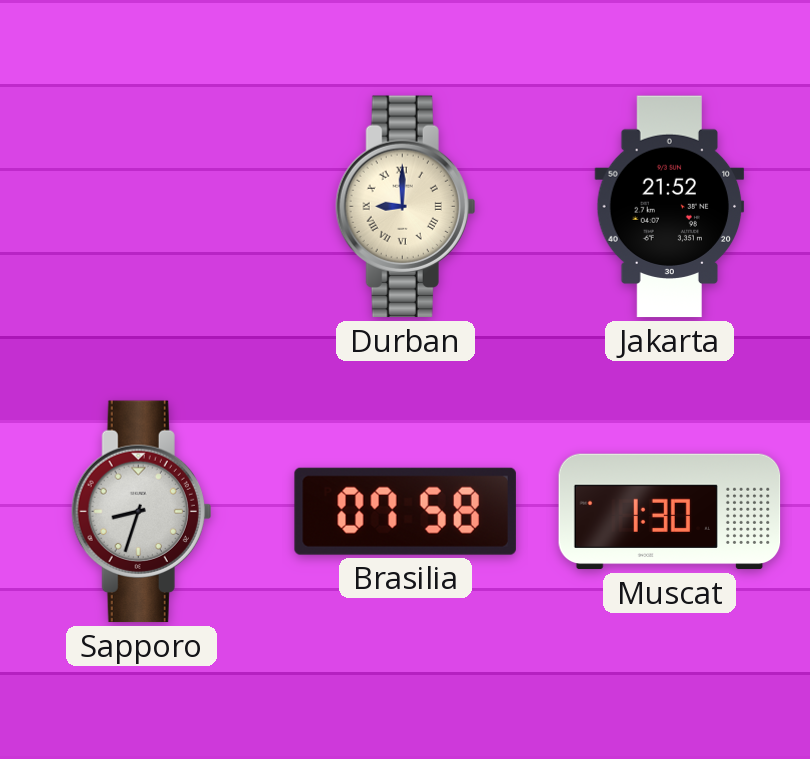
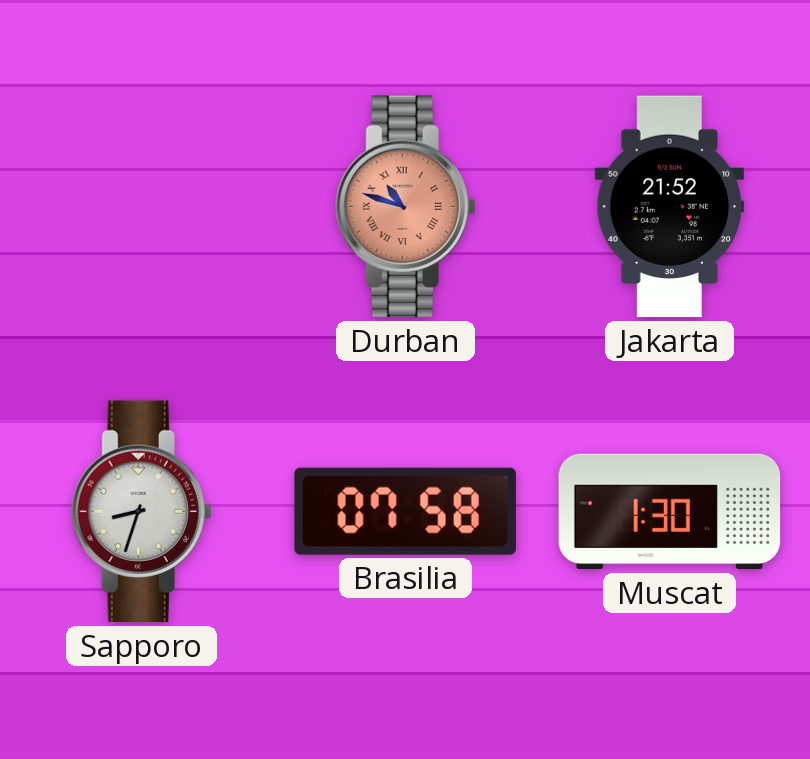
Durban: 9:00 -> 10:48 (406, 207)
Durban dial: cream -> salmon (406, 207)
